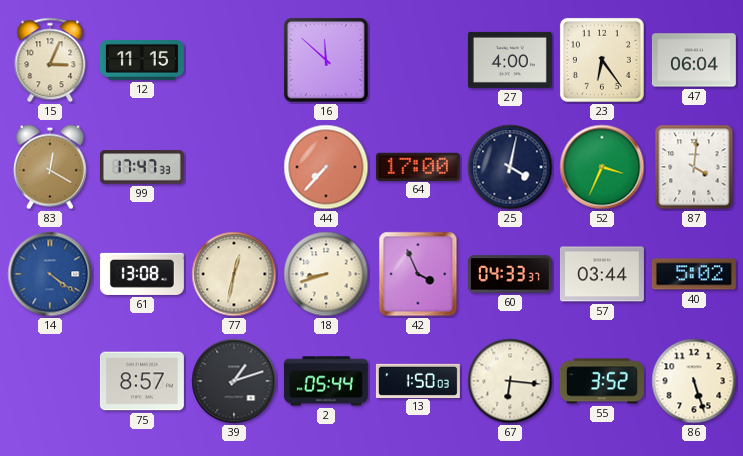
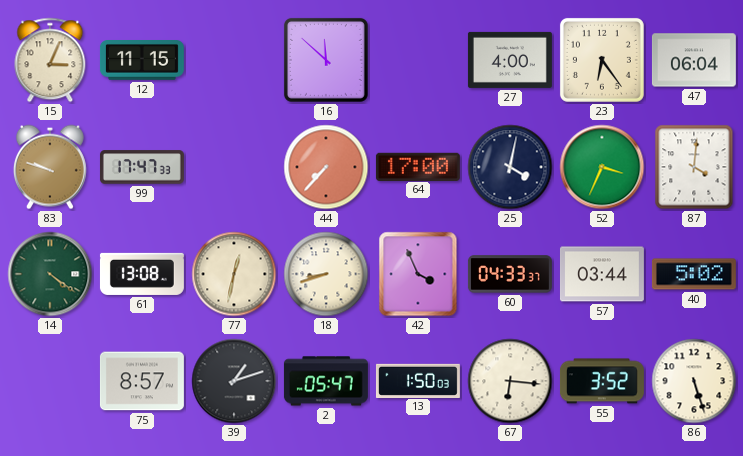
83: 12:20 -> 9:48 (50, 167)
14 dial: blue -> green (50, 274)
2: 05:44 -> 05:47 (326, 381)
